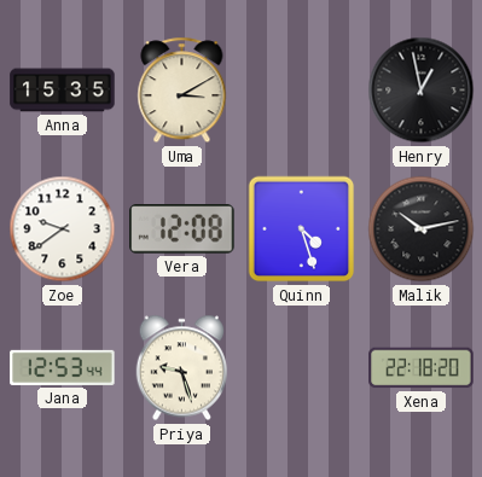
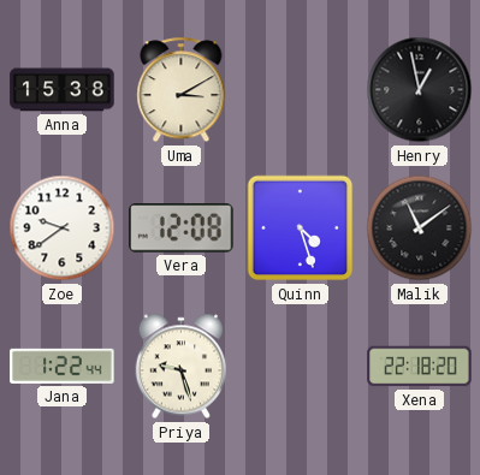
Anna: 15:35 -> 15:38 (63, 90)
Malik: 10:13 -> 11:09 (420, 228)
Jana: 12:53 -> 1:22 (63, 366)
